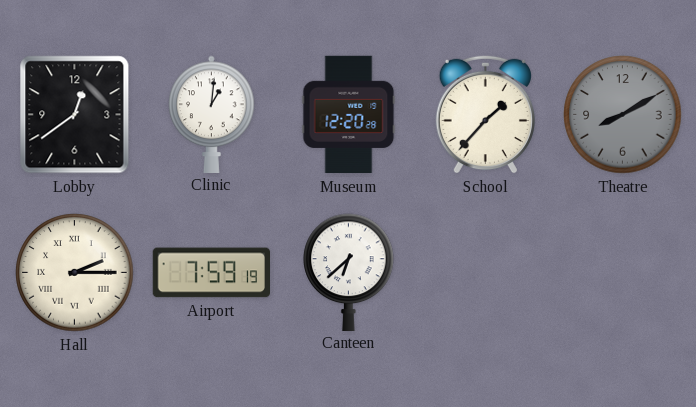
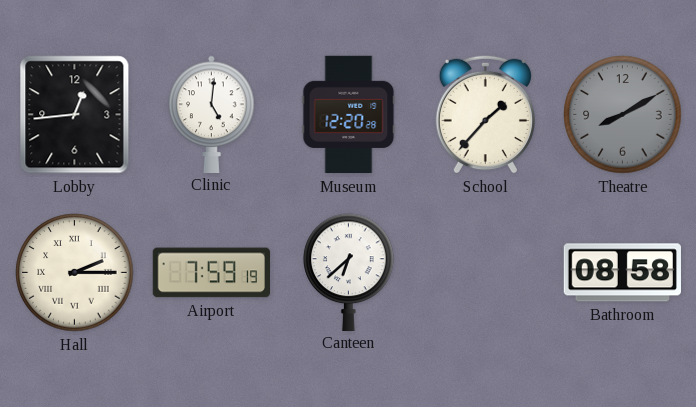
Lobby: 12:39 -> 12:44 (75, 115)
Clinic: 1:01 -> 5:01 (212, 114)
Bathroom: none -> 08:58 (622, 273)
